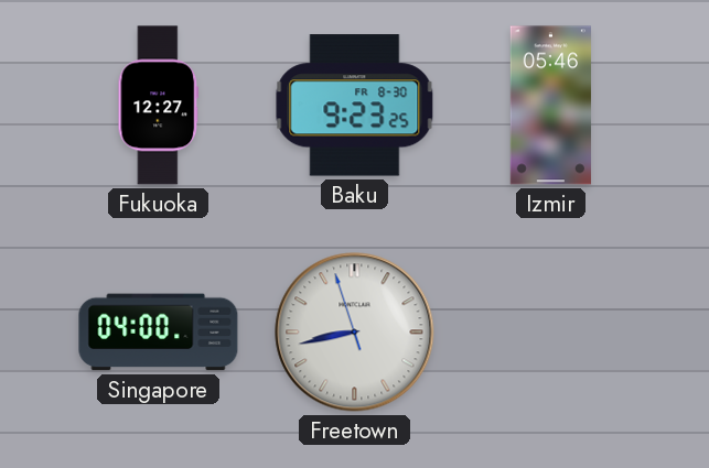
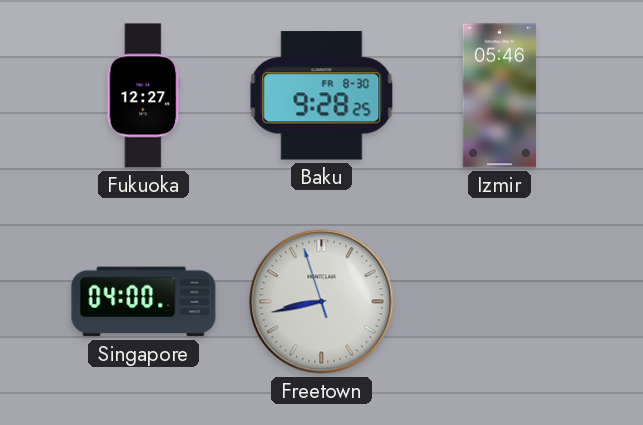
Baku: 9:23 -> 9:28 (322, 96)
